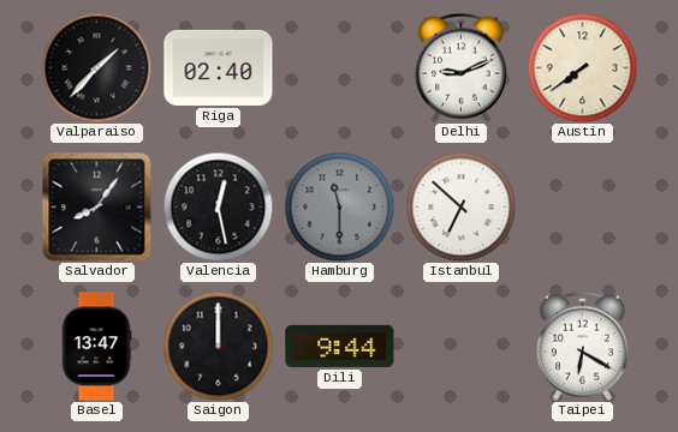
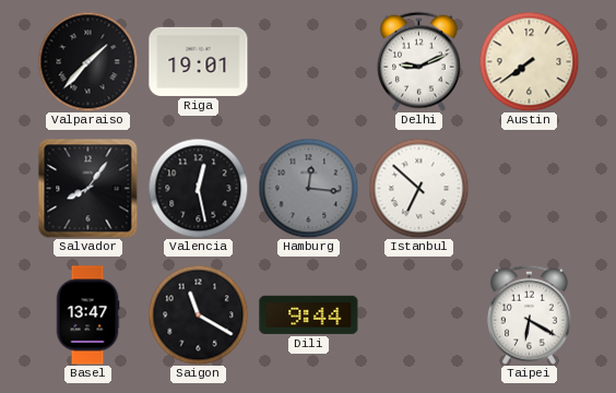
Riga: 02:40 -> 19:01 (199, 61)
Hamburg: 11:30 -> 12:16 (308, 188)
Saigon: 12:00 -> 11:20 (198, 314)
